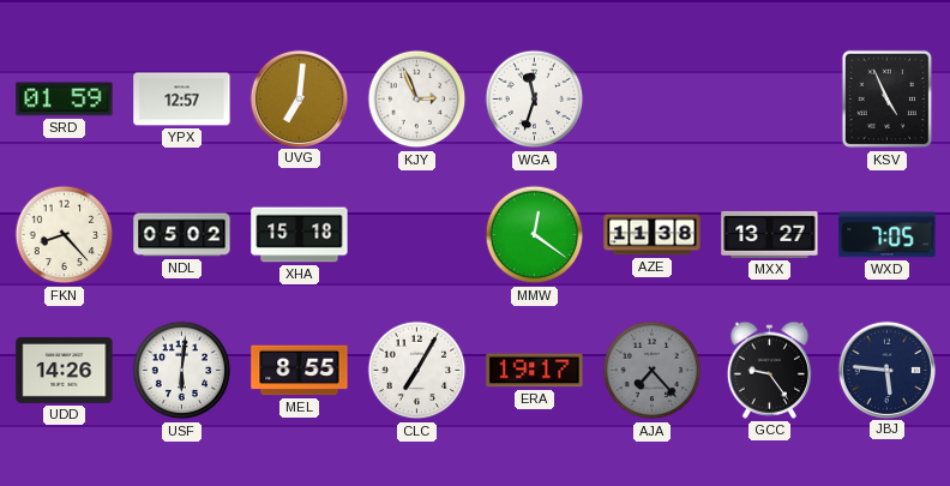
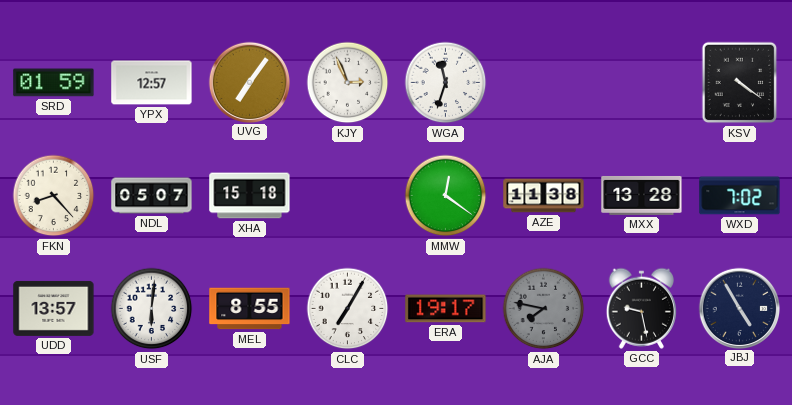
UVG: 7:01 -> 7:06 (249, 82)
KSV: 4:56 -> 4:21 (740, 83)
NDL: 05:02 -> 05:07 (152, 196)
MXX: 13:27 -> 13:28 (642, 195)
WXD: 7:05 -> 7:02 (740, 196)
UDD: 14:26 -> 13:57 (54, 308)
AJA: 7:23 -> 7:47 (544, 309)
GCC: 9:24 -> 9:28 (641, 308)
JBJ: 5:46 -> 4:55 (739, 308)
